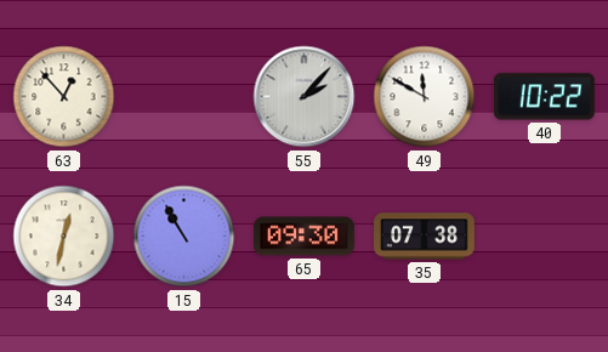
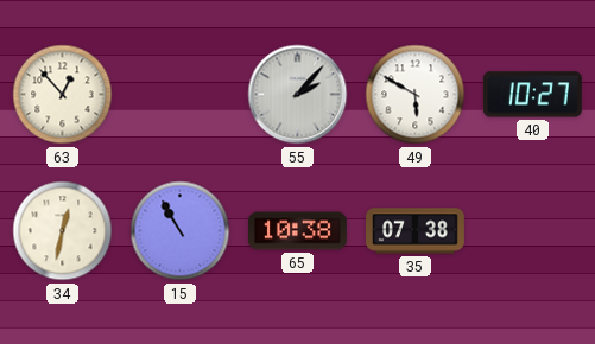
49: 11:50 -> 5:50 (416, 95)
40: 10:22 -> 10:27 (532, 95)
65: 09:30 -> 10:38 (298, 231)
